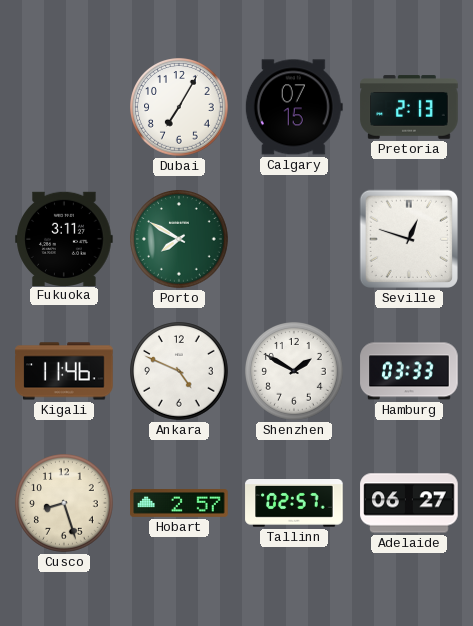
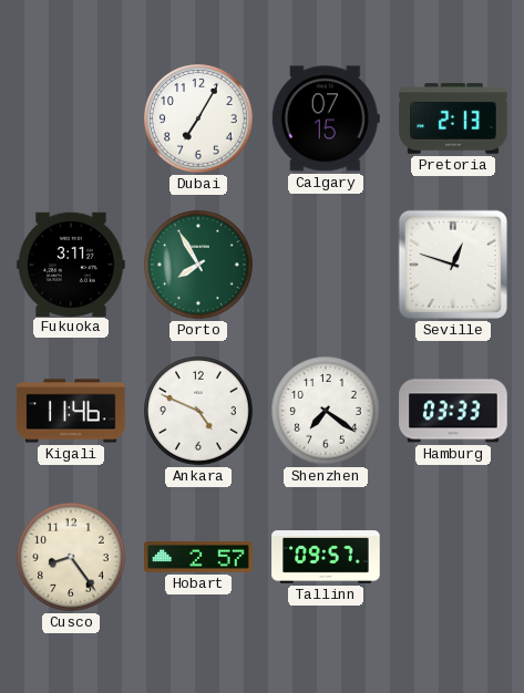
Porto: 7:50 -> 7:55 (198, 265)
Shenzhen: 1:50 -> 7:21 (326, 411)
Cusco: 8:27 -> 8:24 (71, 557)
Tallinn: 02:57 -> 09:57 (326, 558)
Adelaide: 06:27 -> none (409, 503)
